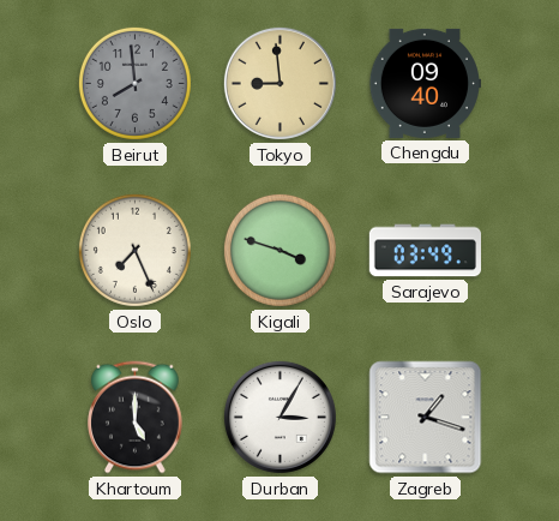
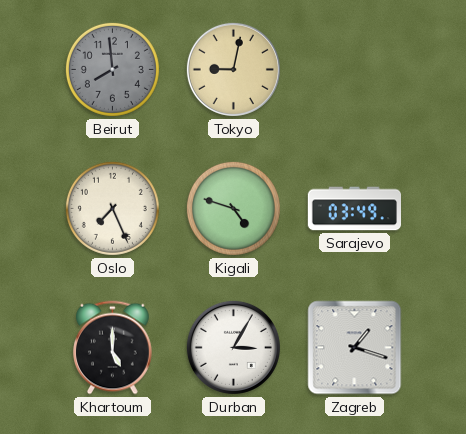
Tokyo: 8:59 -> 9:02 (233, 69)
Chengdu: 09:40 -> none (425, 83)
Kigali: 3:48 -> 4:48 (233, 208)
